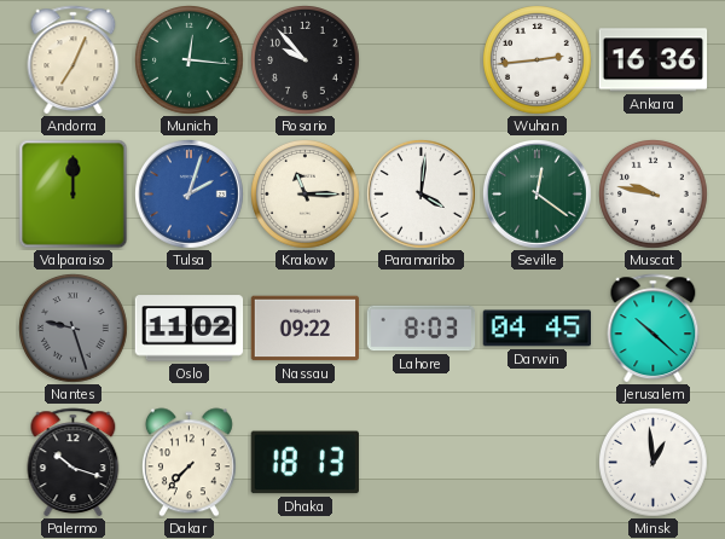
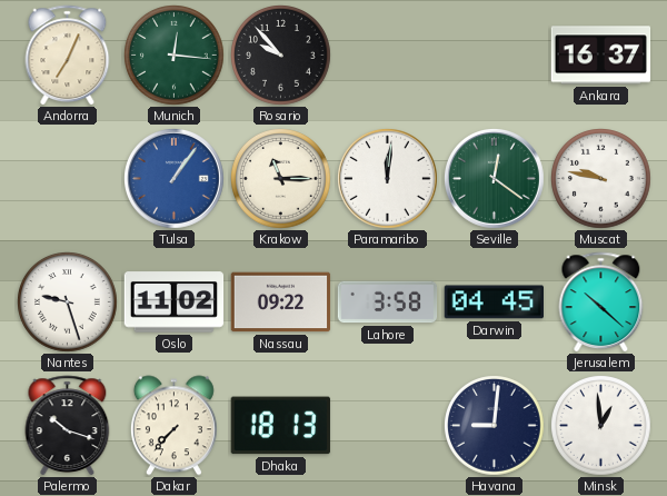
Wuhan: 2:44 -> none (538, 60)
Ankara: 16:36 -> 16:37 (601, 56)
Valparaiso: 12:00 -> none (74, 195)
Tulsa: 2:03 -> 1:06 (175, 179)
Paramaribo: 4:01 -> 12:01 (388, 179)
Nantes dial: grey -> white (68, 302)
Lahore: 8:03 -> 3:58 (388, 302)
Havana: none -> 9:01 (495, 426)
